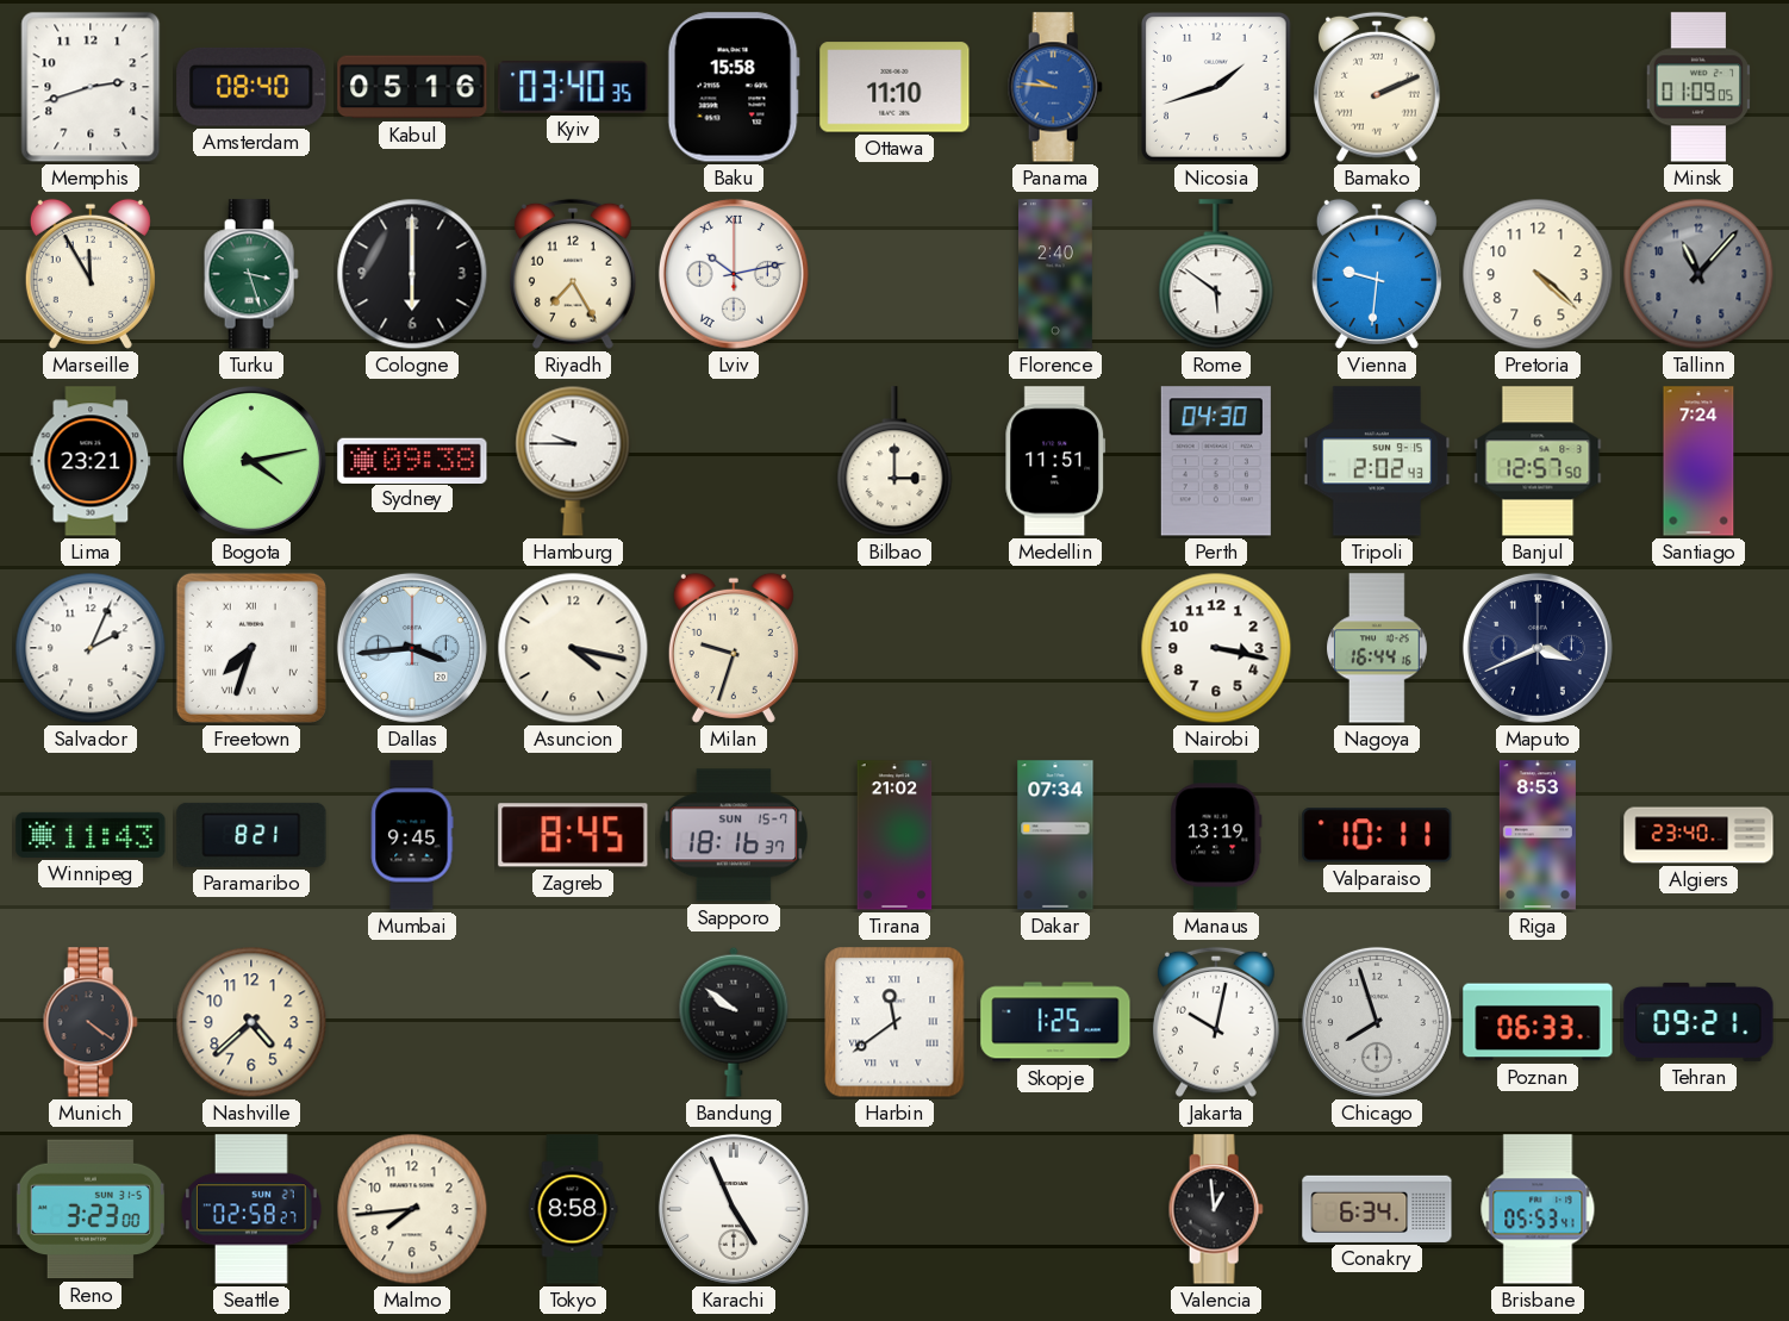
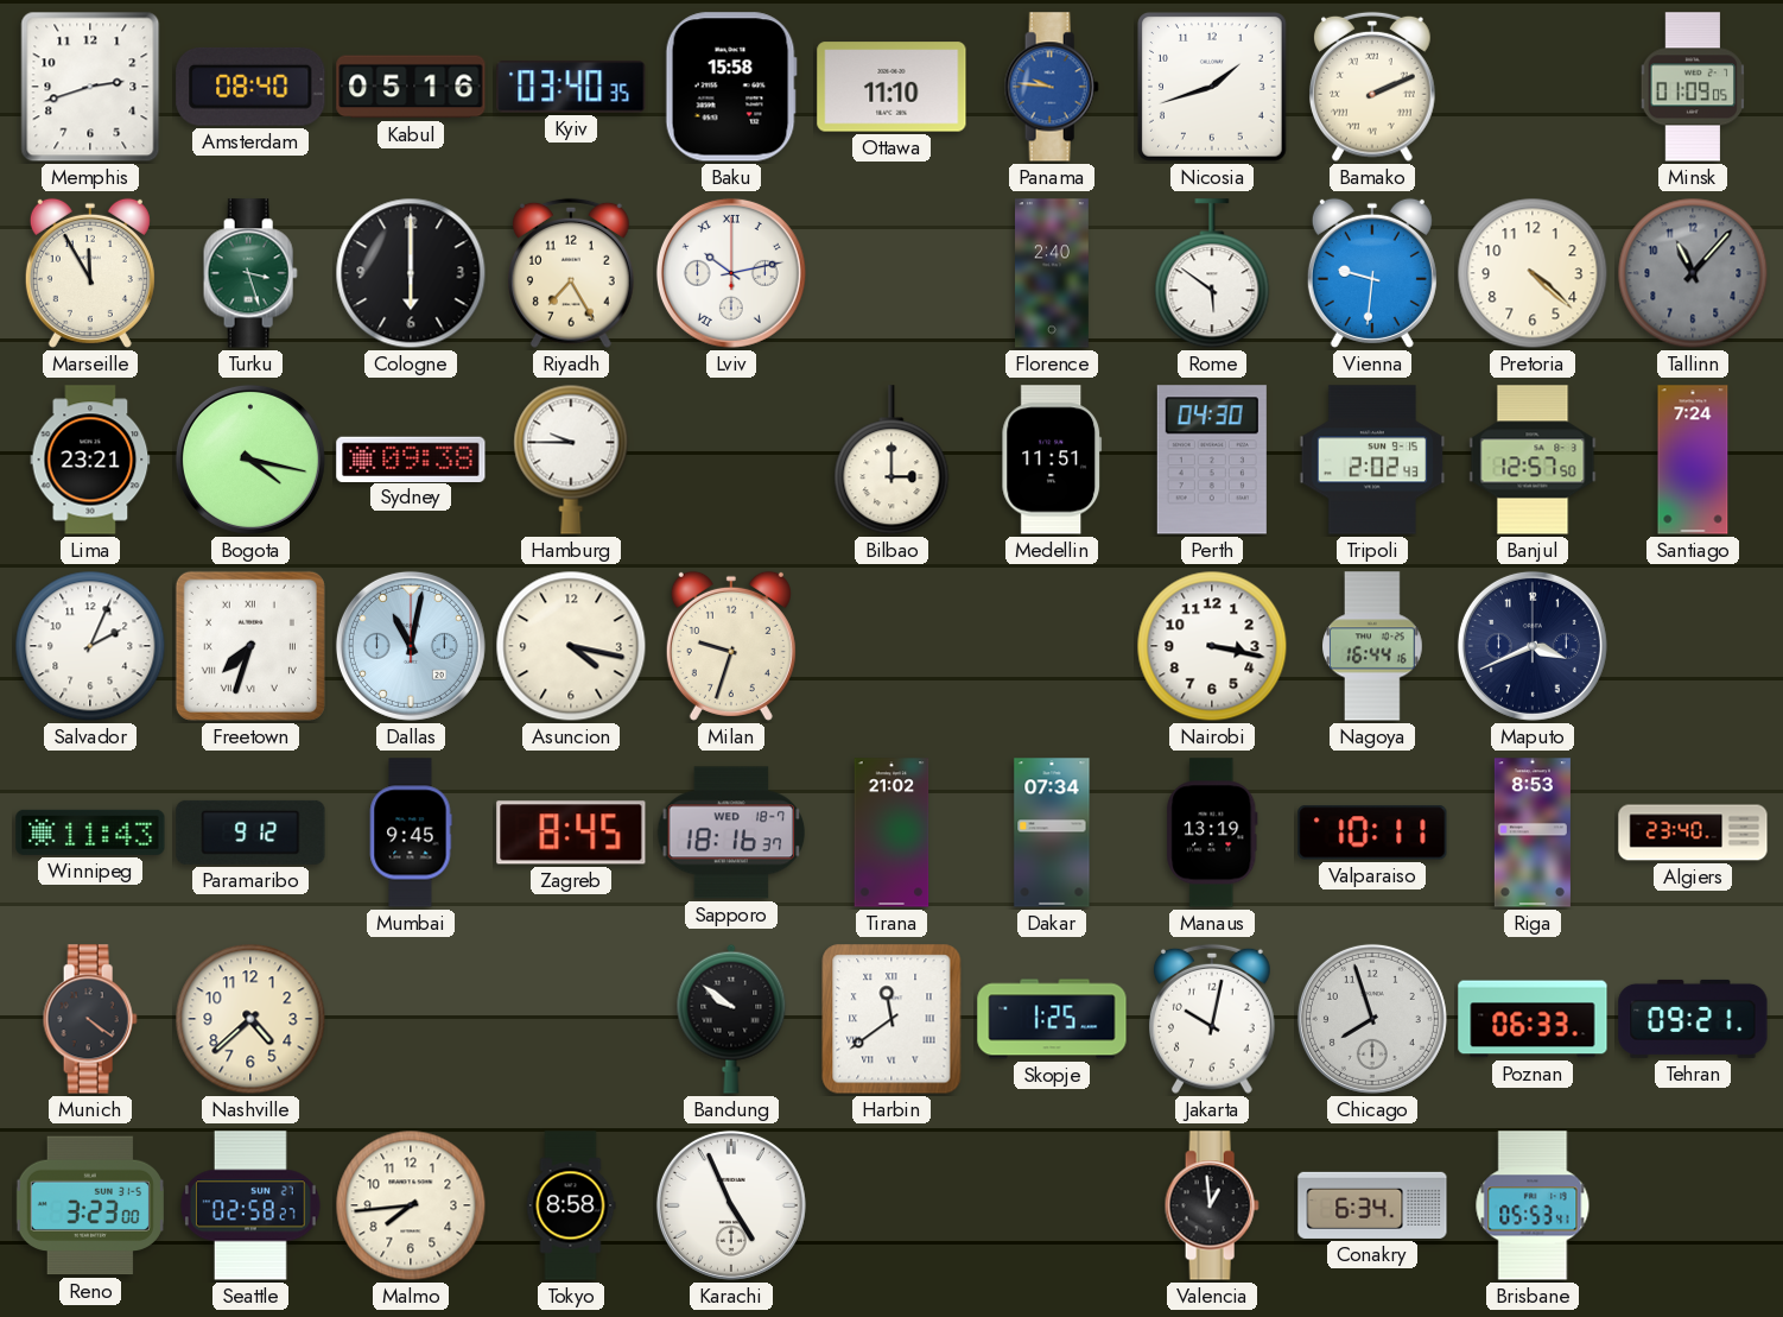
Bogota: 4:13 -> 4:17 (250, 460)
Dallas: 3:44 -> 11:02 (411, 646)
Paramaribo: 8:21 -> 9:12 (250, 832)
Sapporo date: SUN 15-7 -> WED 18-7 (731, 832)
